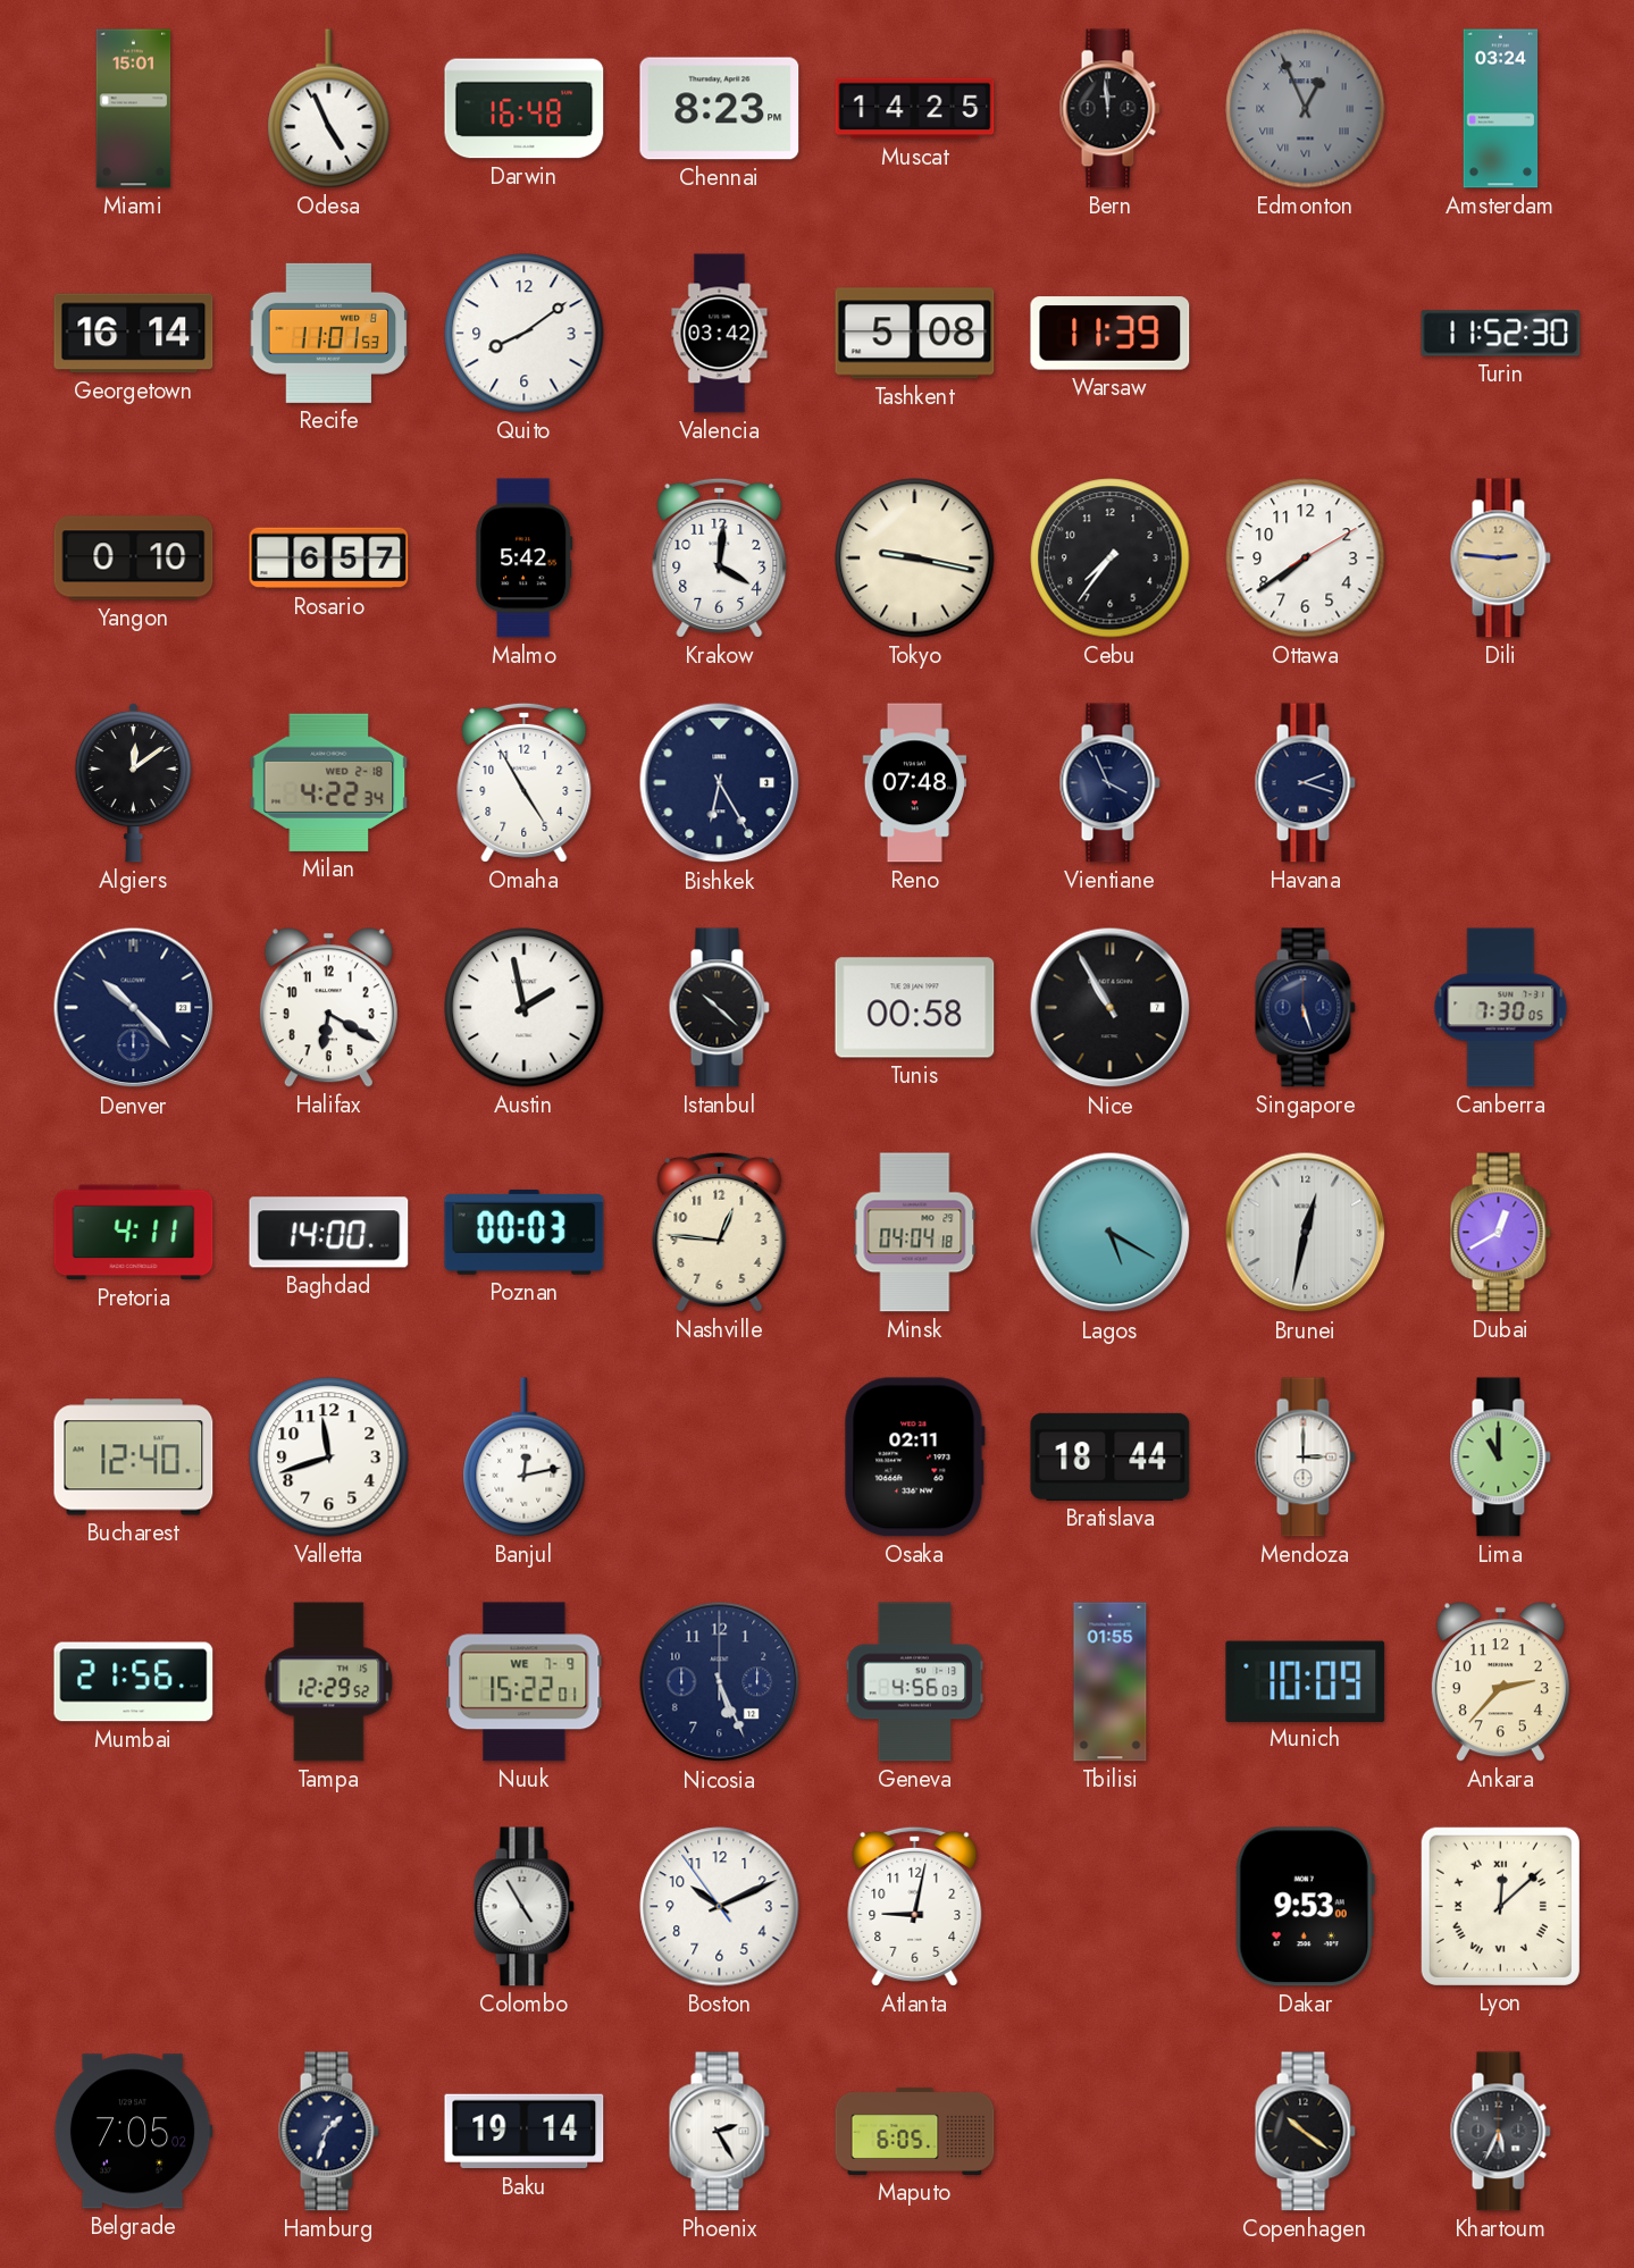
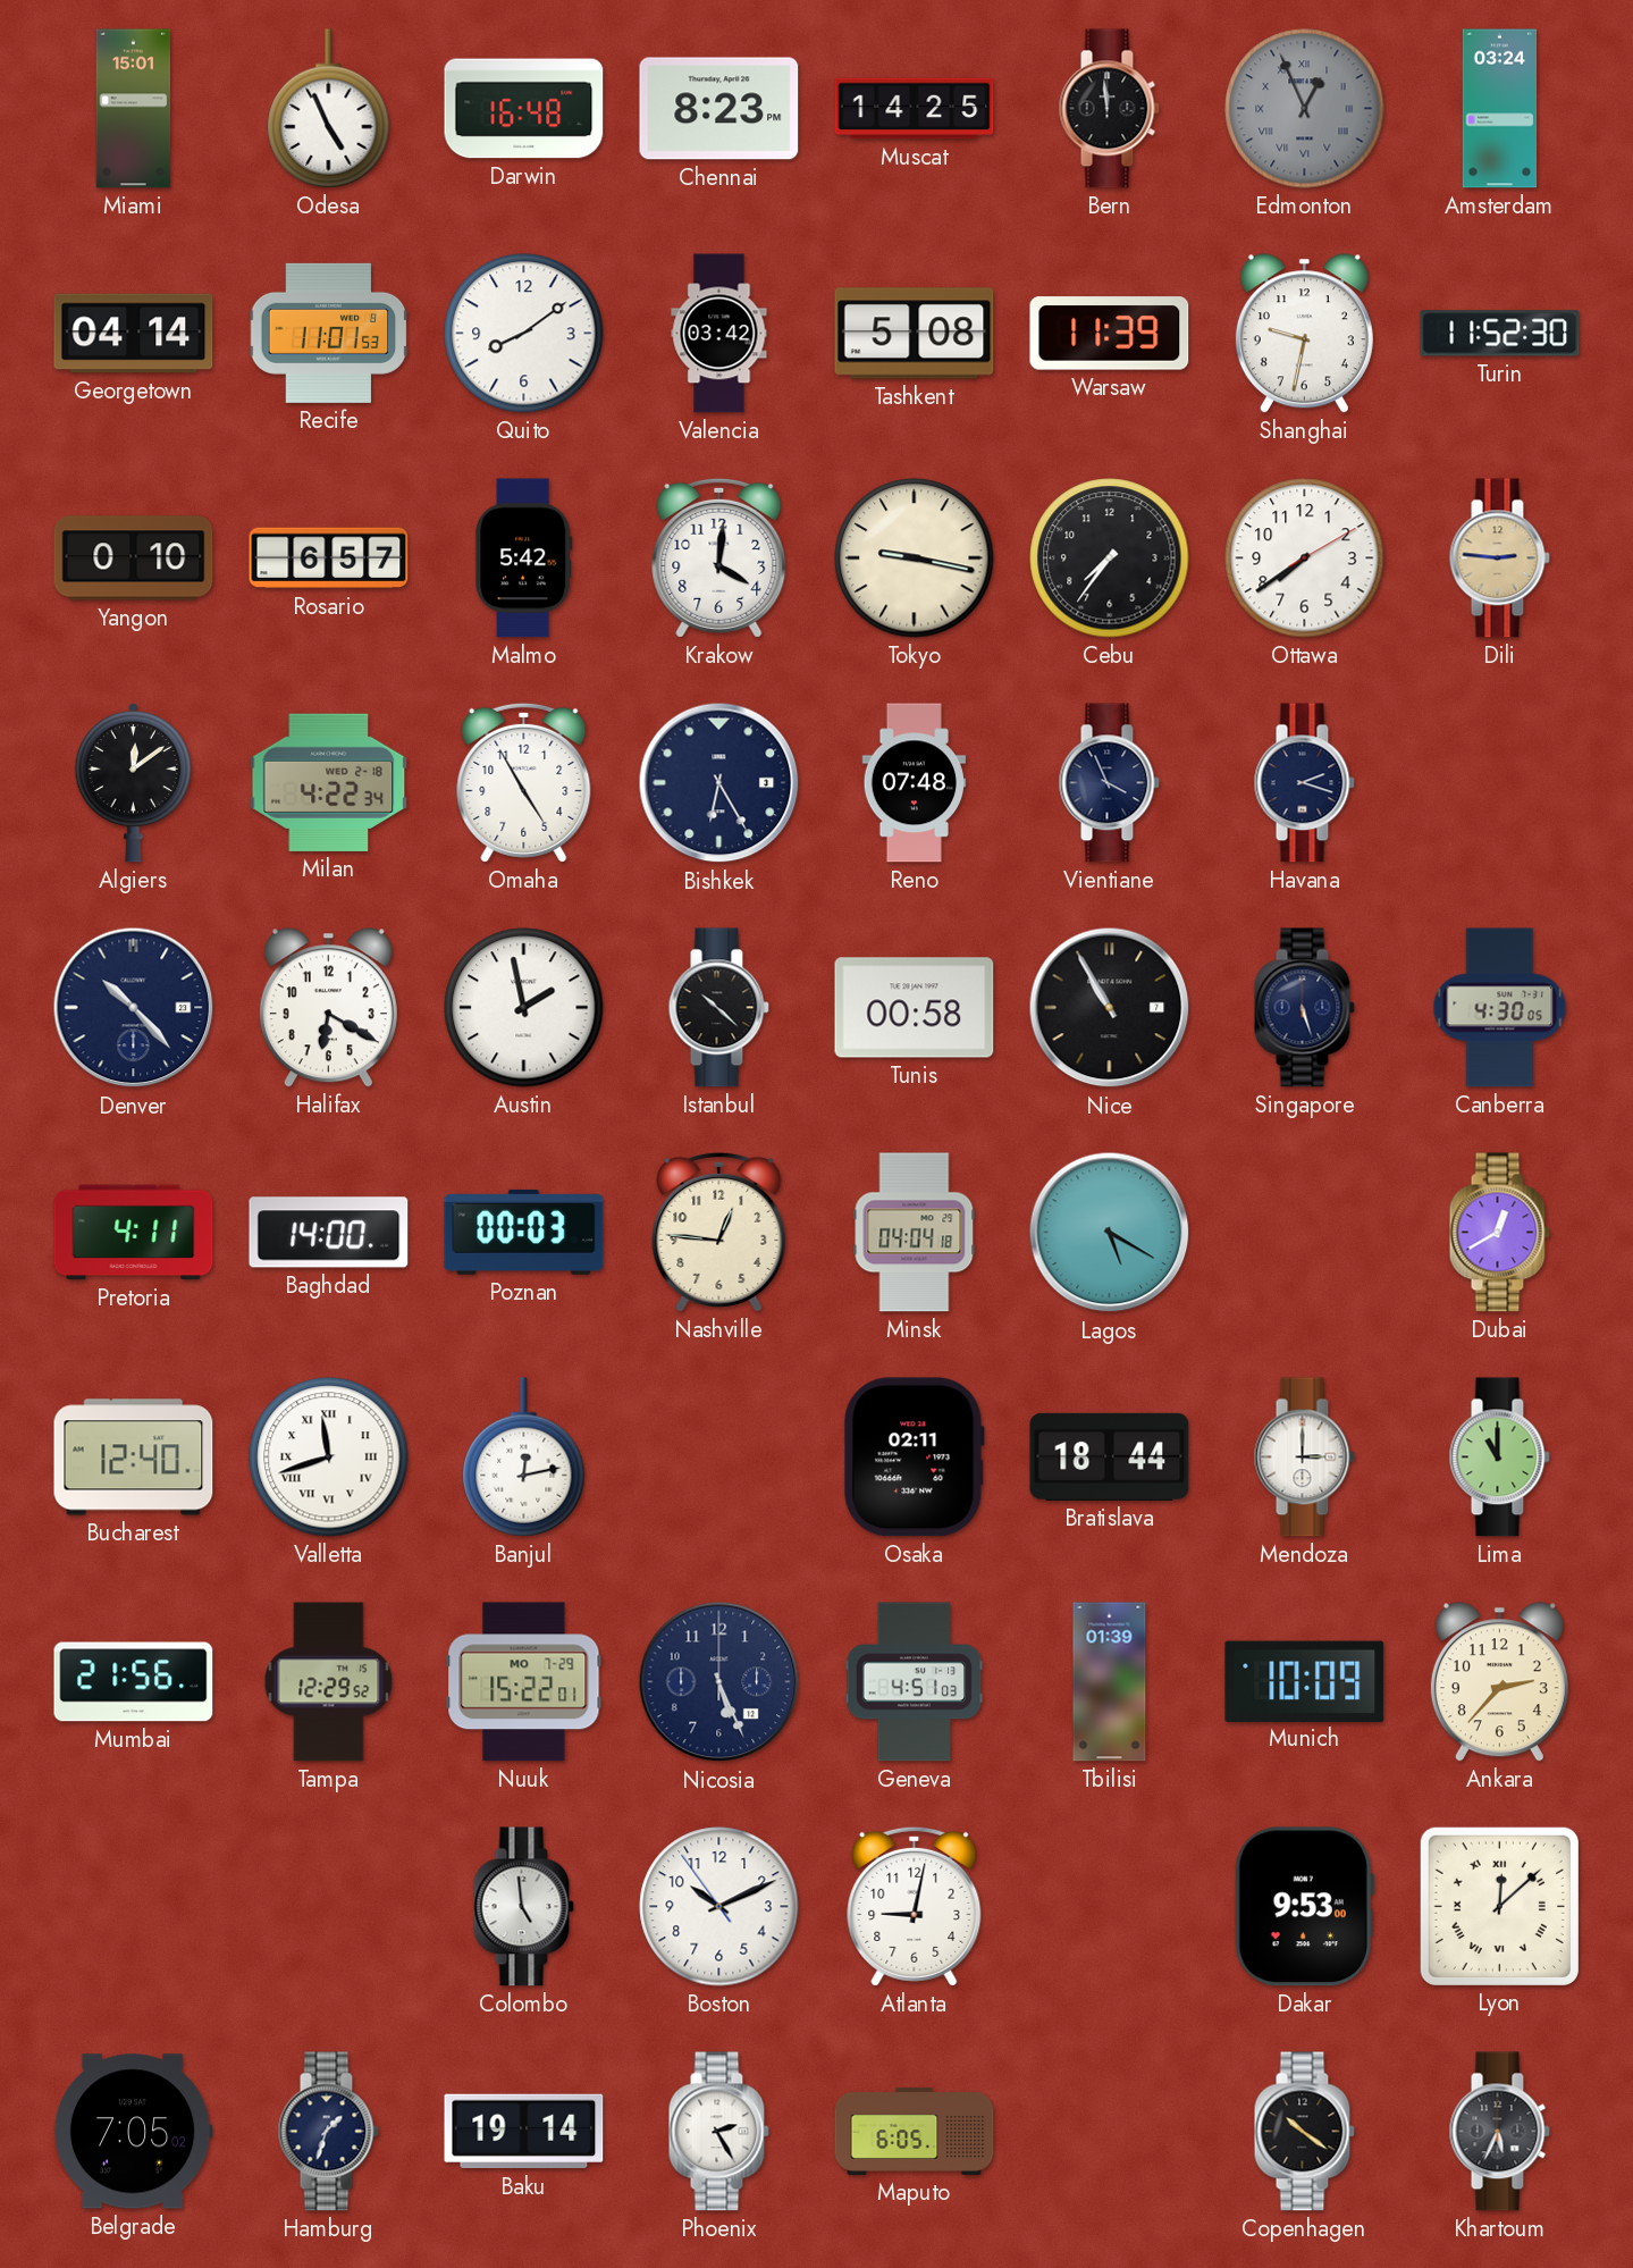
Georgetown: 16:14 -> 04:14 (134, 334)
Shanghai: none -> 9:32 (1304, 334)
Canberra: 7:30 -> 4:30 (1500, 1008)
Brunei: 12:32 -> none (1306, 1233)
Valletta numerals: Arabic -> Roman (329, 1458)
Nuuk date: WE 7-9 -> MO 7-29 (524, 1682)
Geneva: 4:56 -> 4:51 (915, 1682)
Tbilisi: 01:55 -> 01:39 (1110, 1682)
Colombo: 4:55 -> 4:59 (523, 1907)
